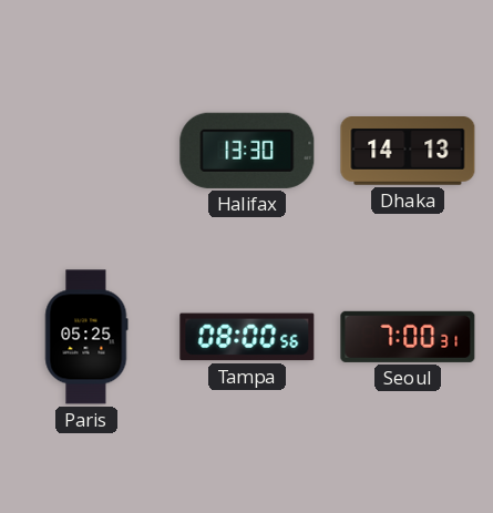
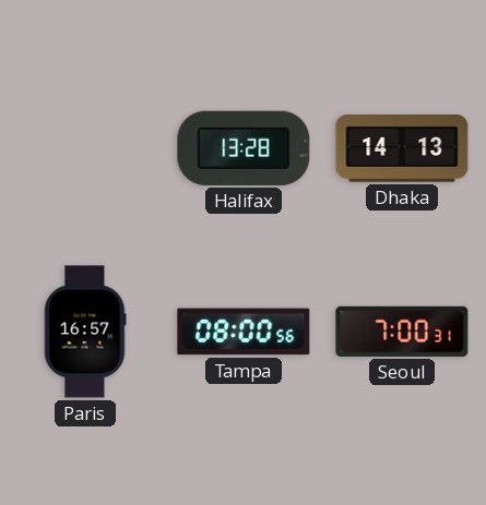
Halifax: 13:30 -> 13:28 (244, 148)
Paris: 05:25 -> 16:57 (85, 332)
